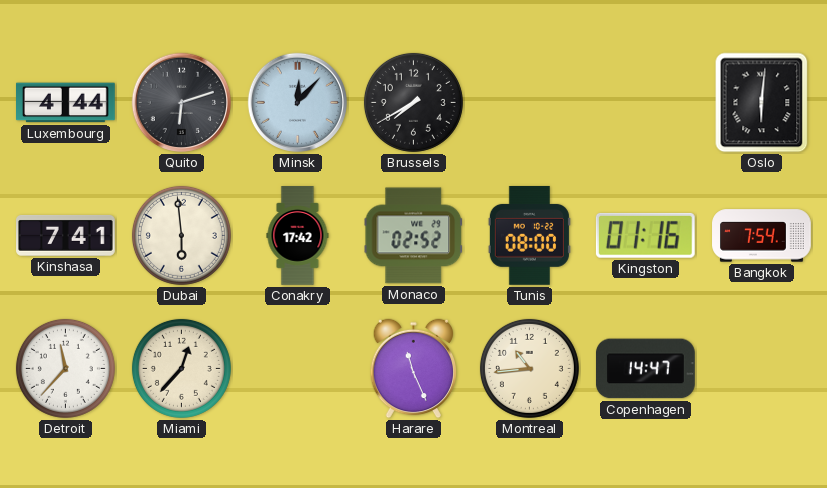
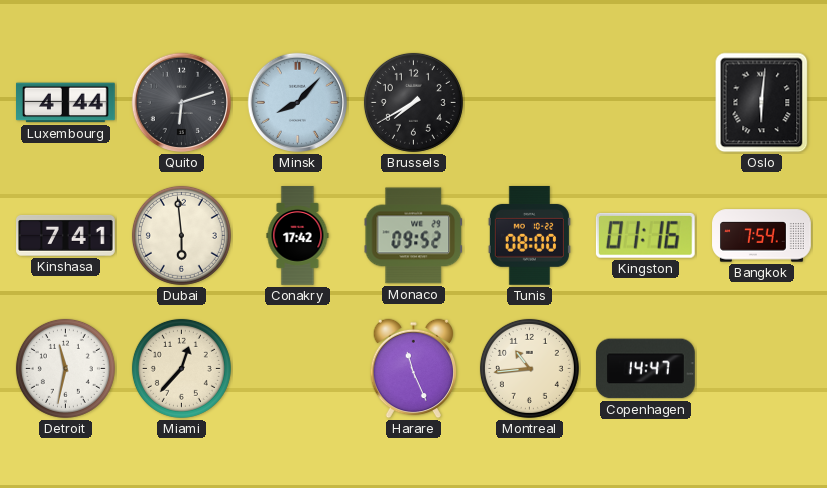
Minsk: 12:07 -> 8:07 (297, 102)
Monaco: 02:52 -> 09:52 (413, 236)
Detroit: 11:37 -> 11:32 (65, 368)
